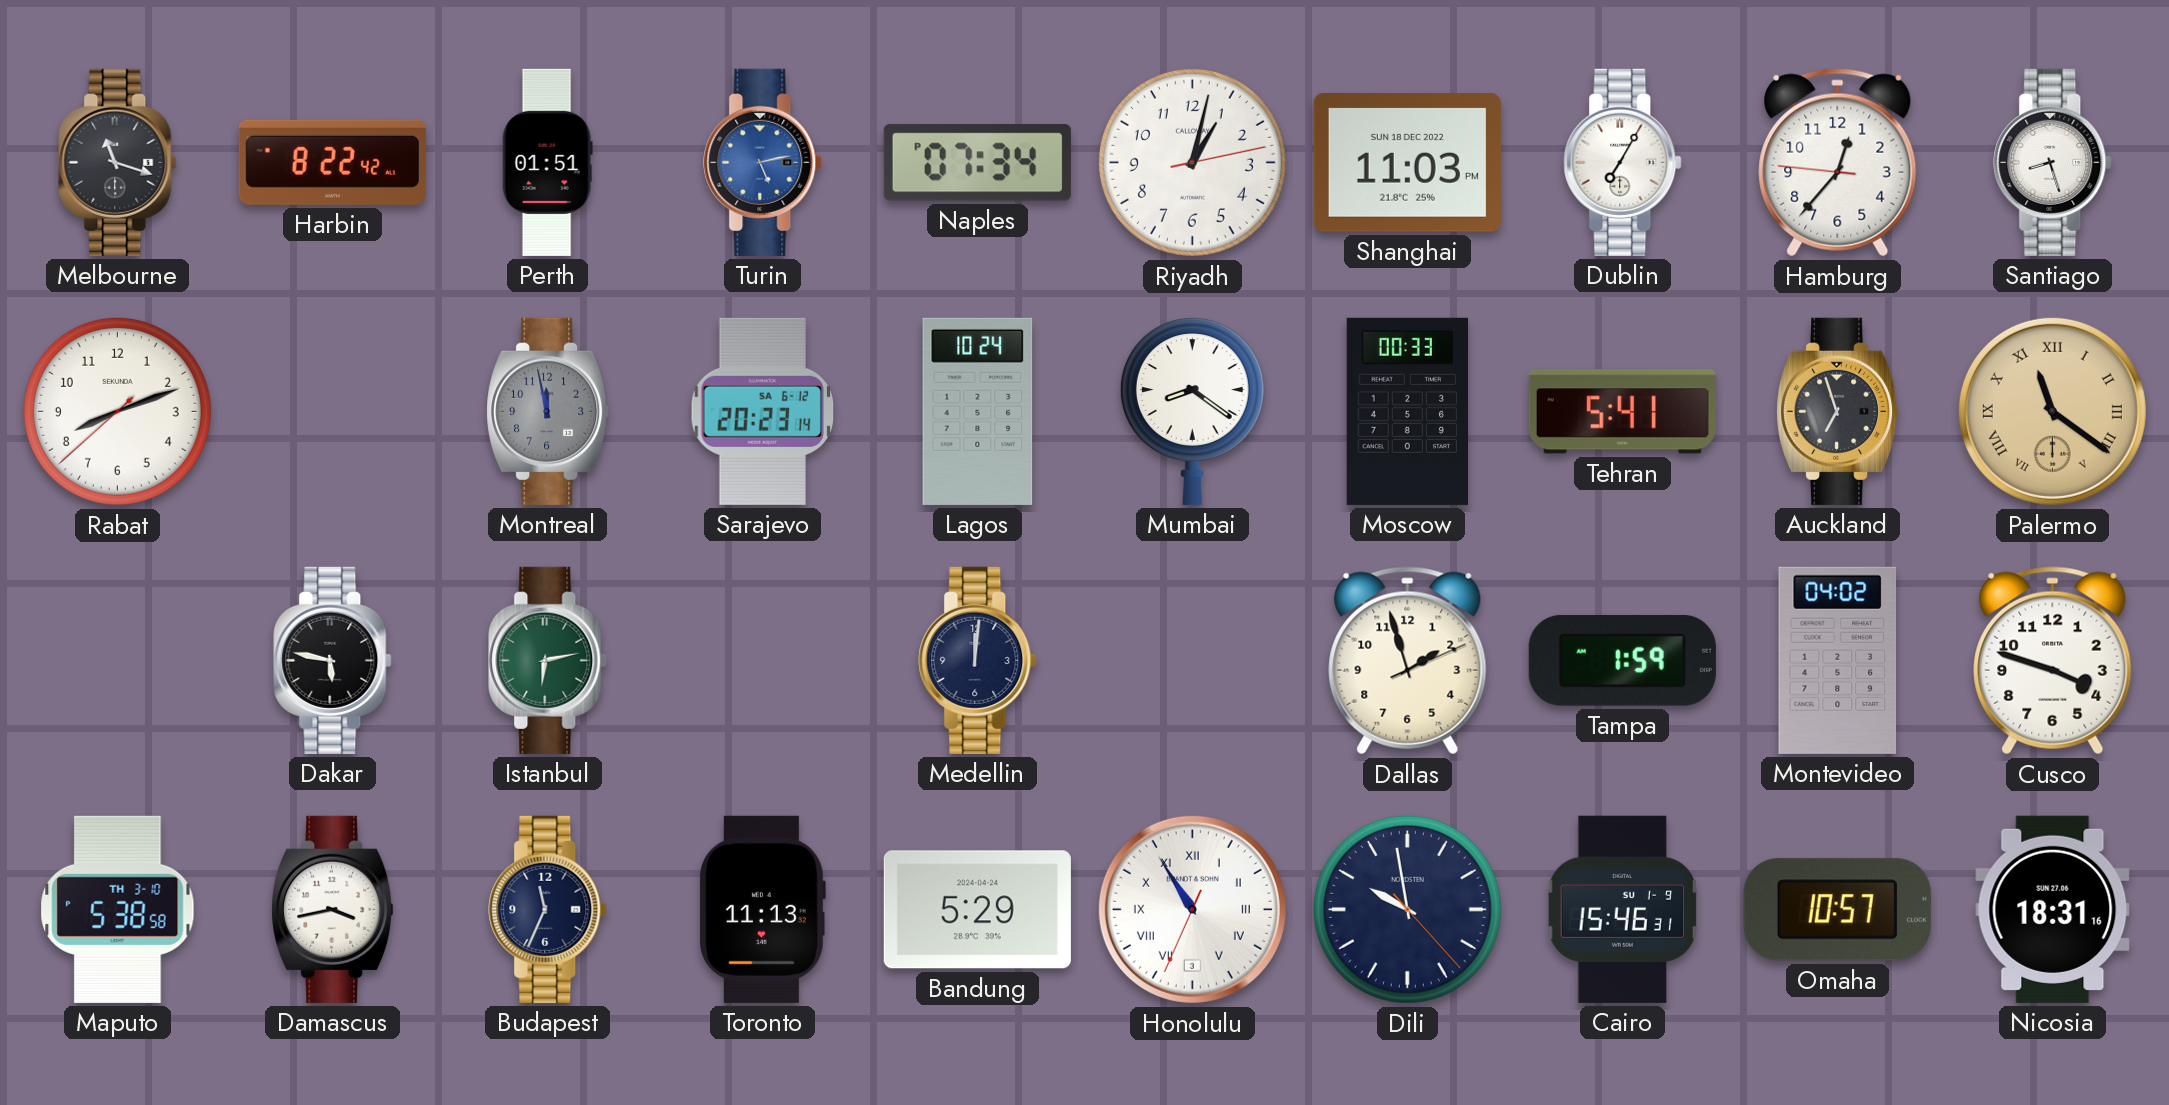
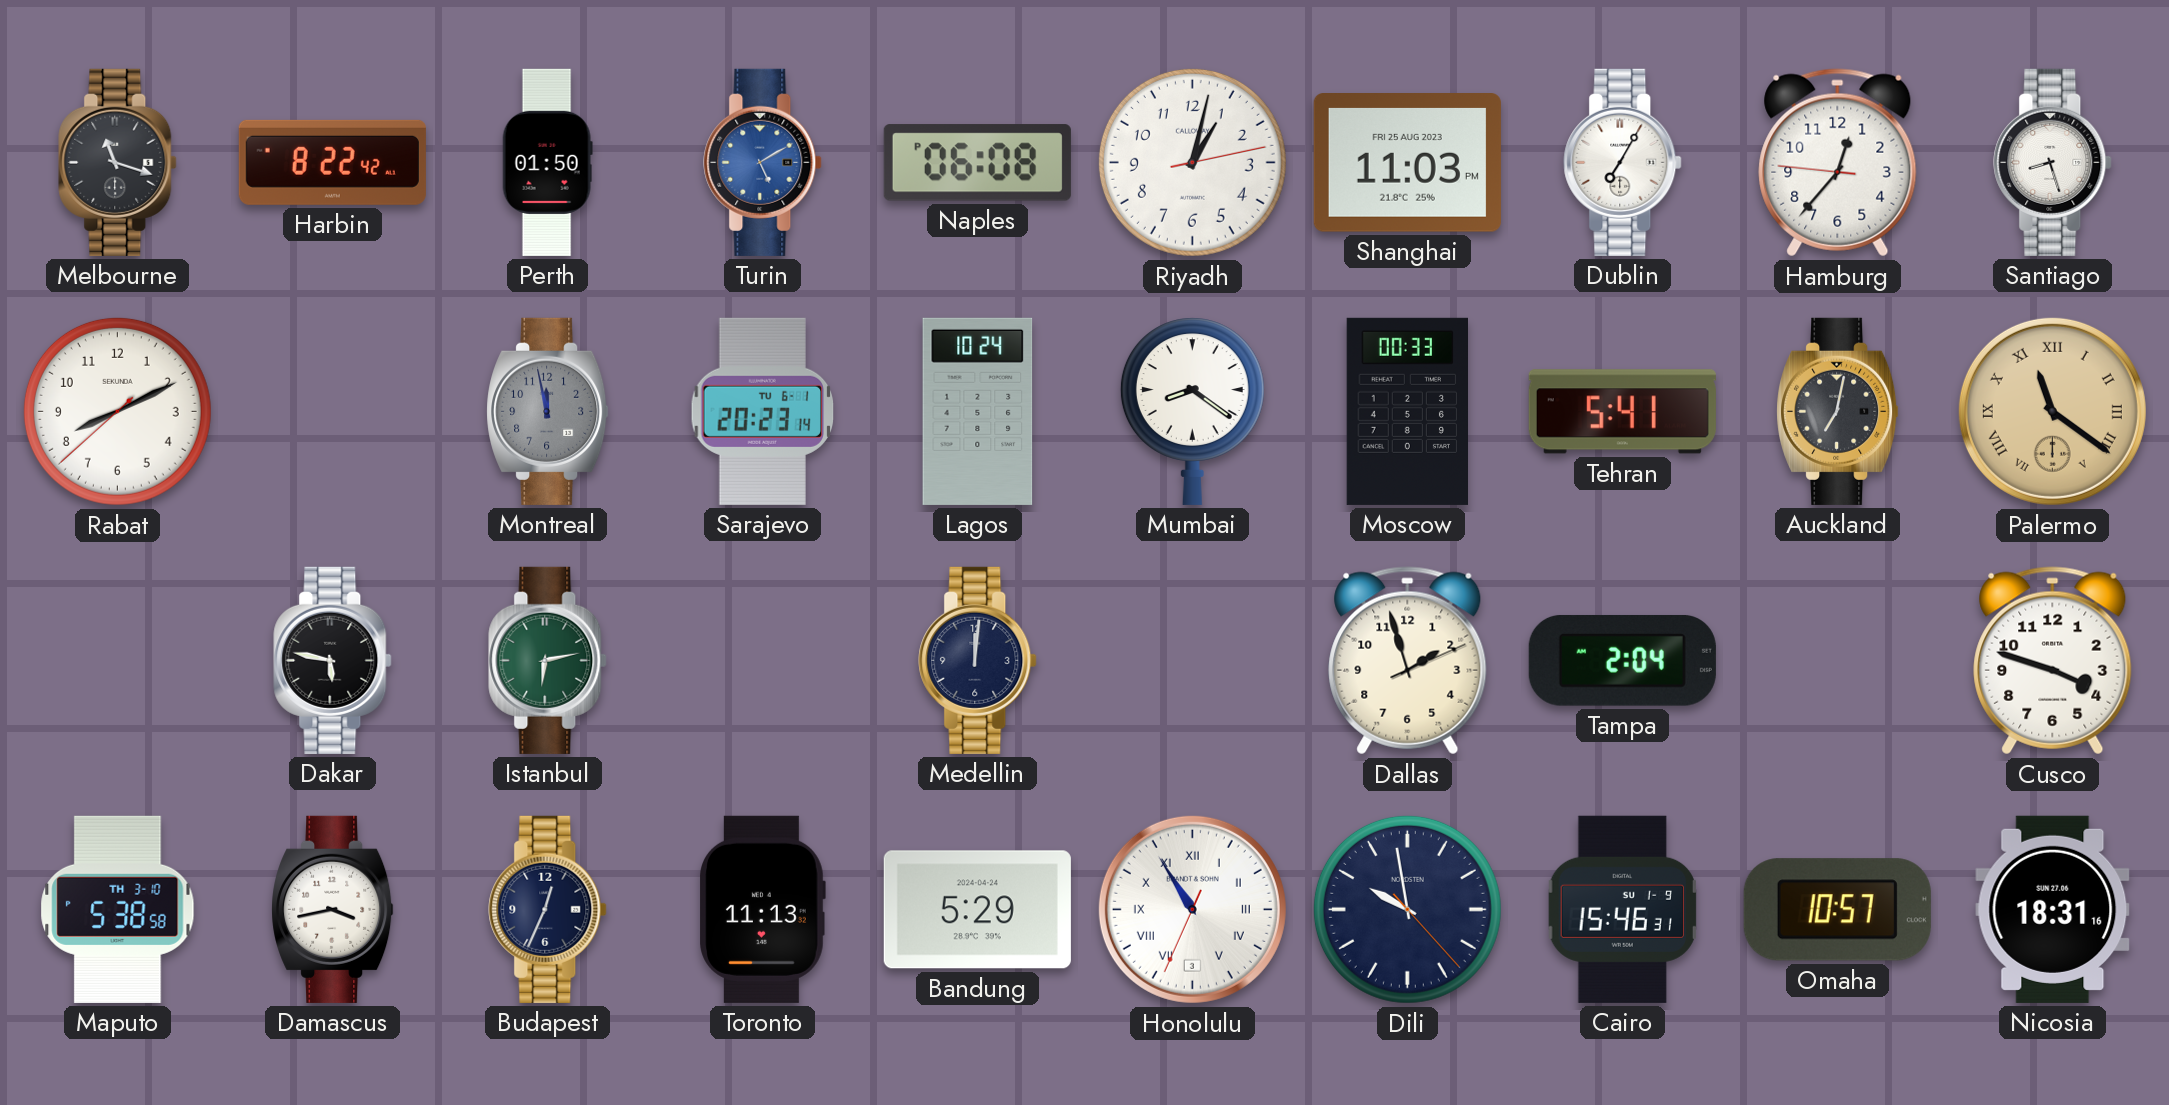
Perth: 01:51 -> 01:50 (547, 162)
Turin: 5:13 -> 5:10 (763, 162)
Naples: 07:34 -> 06:08 (977, 163)
Shanghai date: SUN 18 DEC 2022 -> FRI 25 AUG 2023 (1407, 163)
Rabat: 8:11 -> 8:10 (117, 411)
Sarajevo date: SA 6-12 -> TU 6-1 (763, 411)
Auckland: 6:57 -> 7:02 (1838, 411)
Tampa: 1:59 -> 2:04 (1622, 660)
Montevideo: 04:02 -> none (1838, 660)
Budapest: 11:34 -> 12:34 (548, 909)
